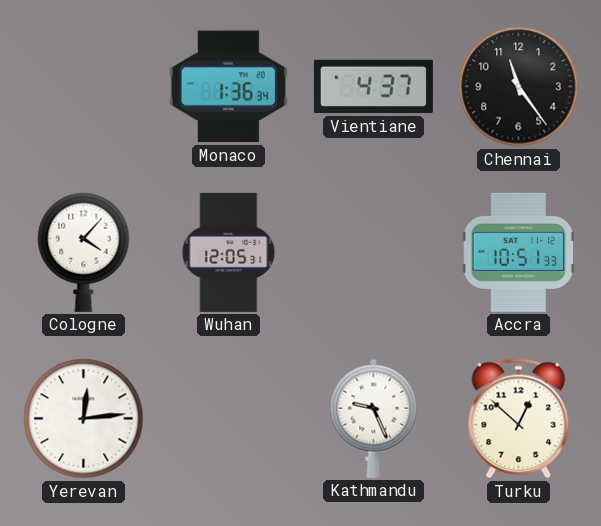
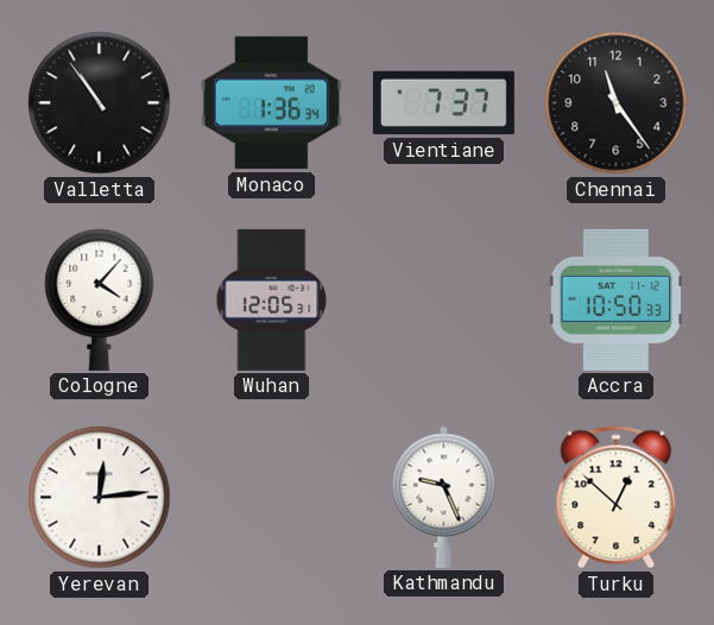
Valletta: none -> 10:54 (100, 103)
Vientiane: 4:37 -> 7:37 (443, 103)
Accra: 10:51 -> 10:50 (617, 299)
